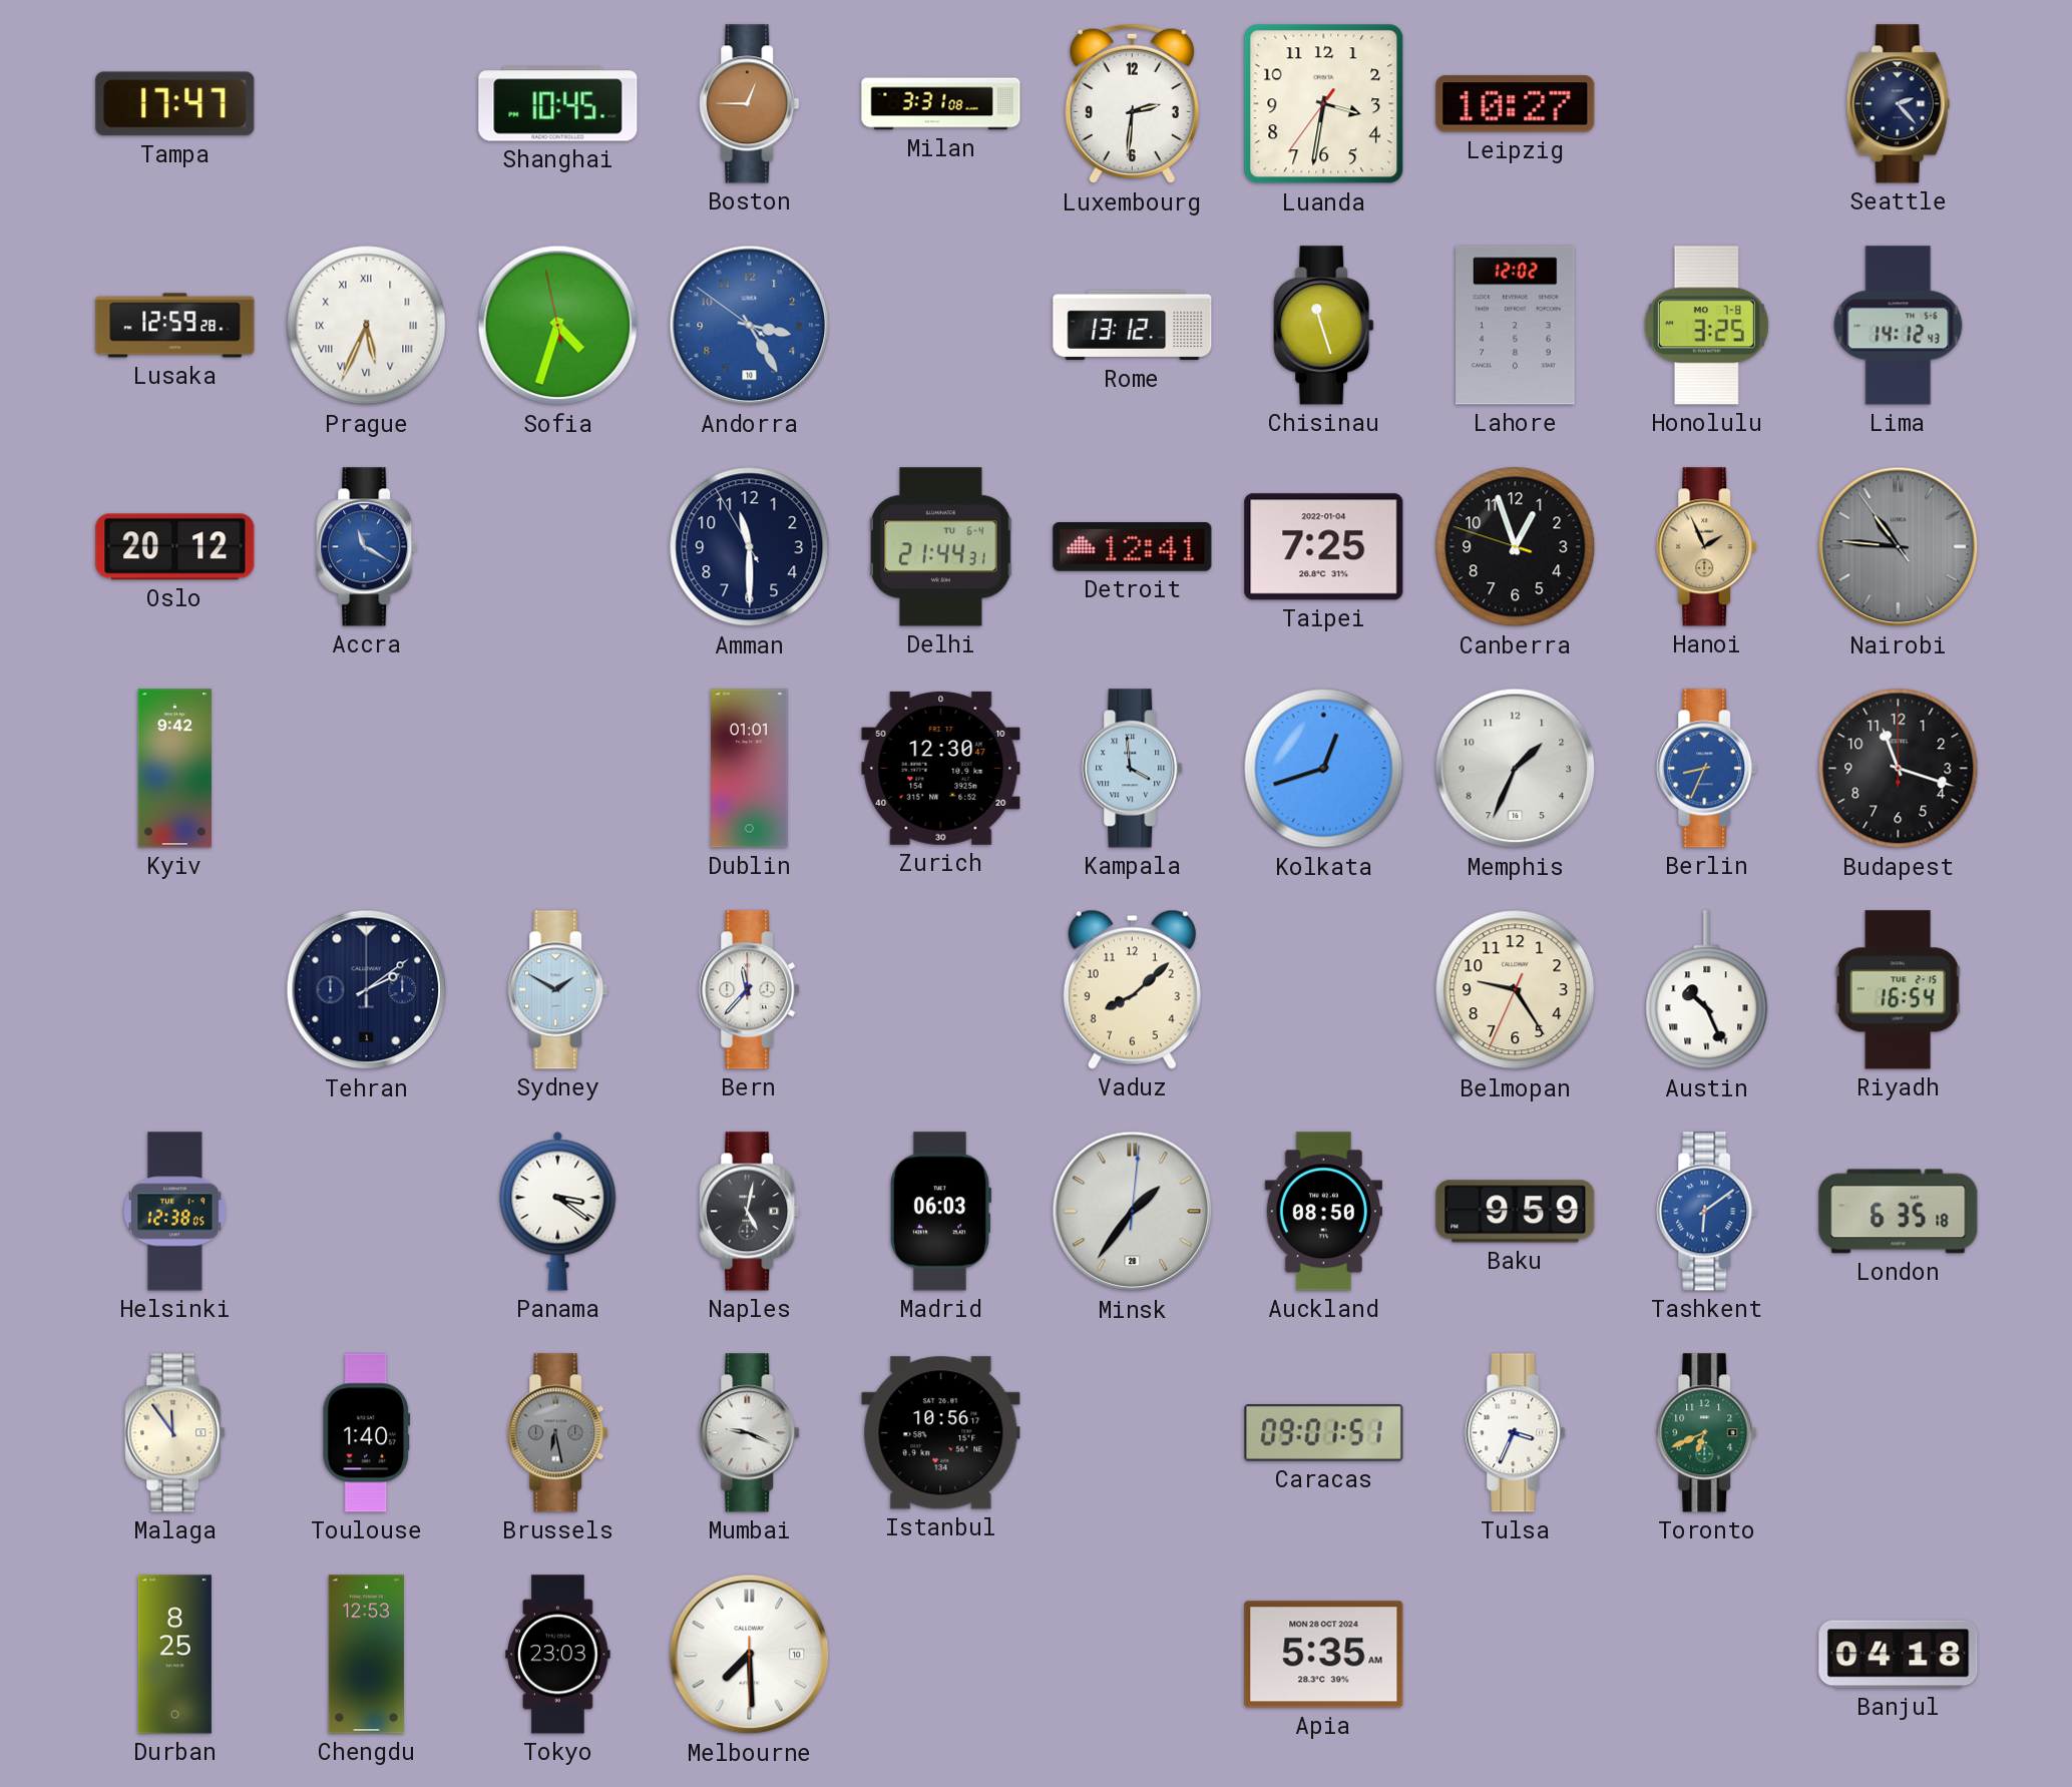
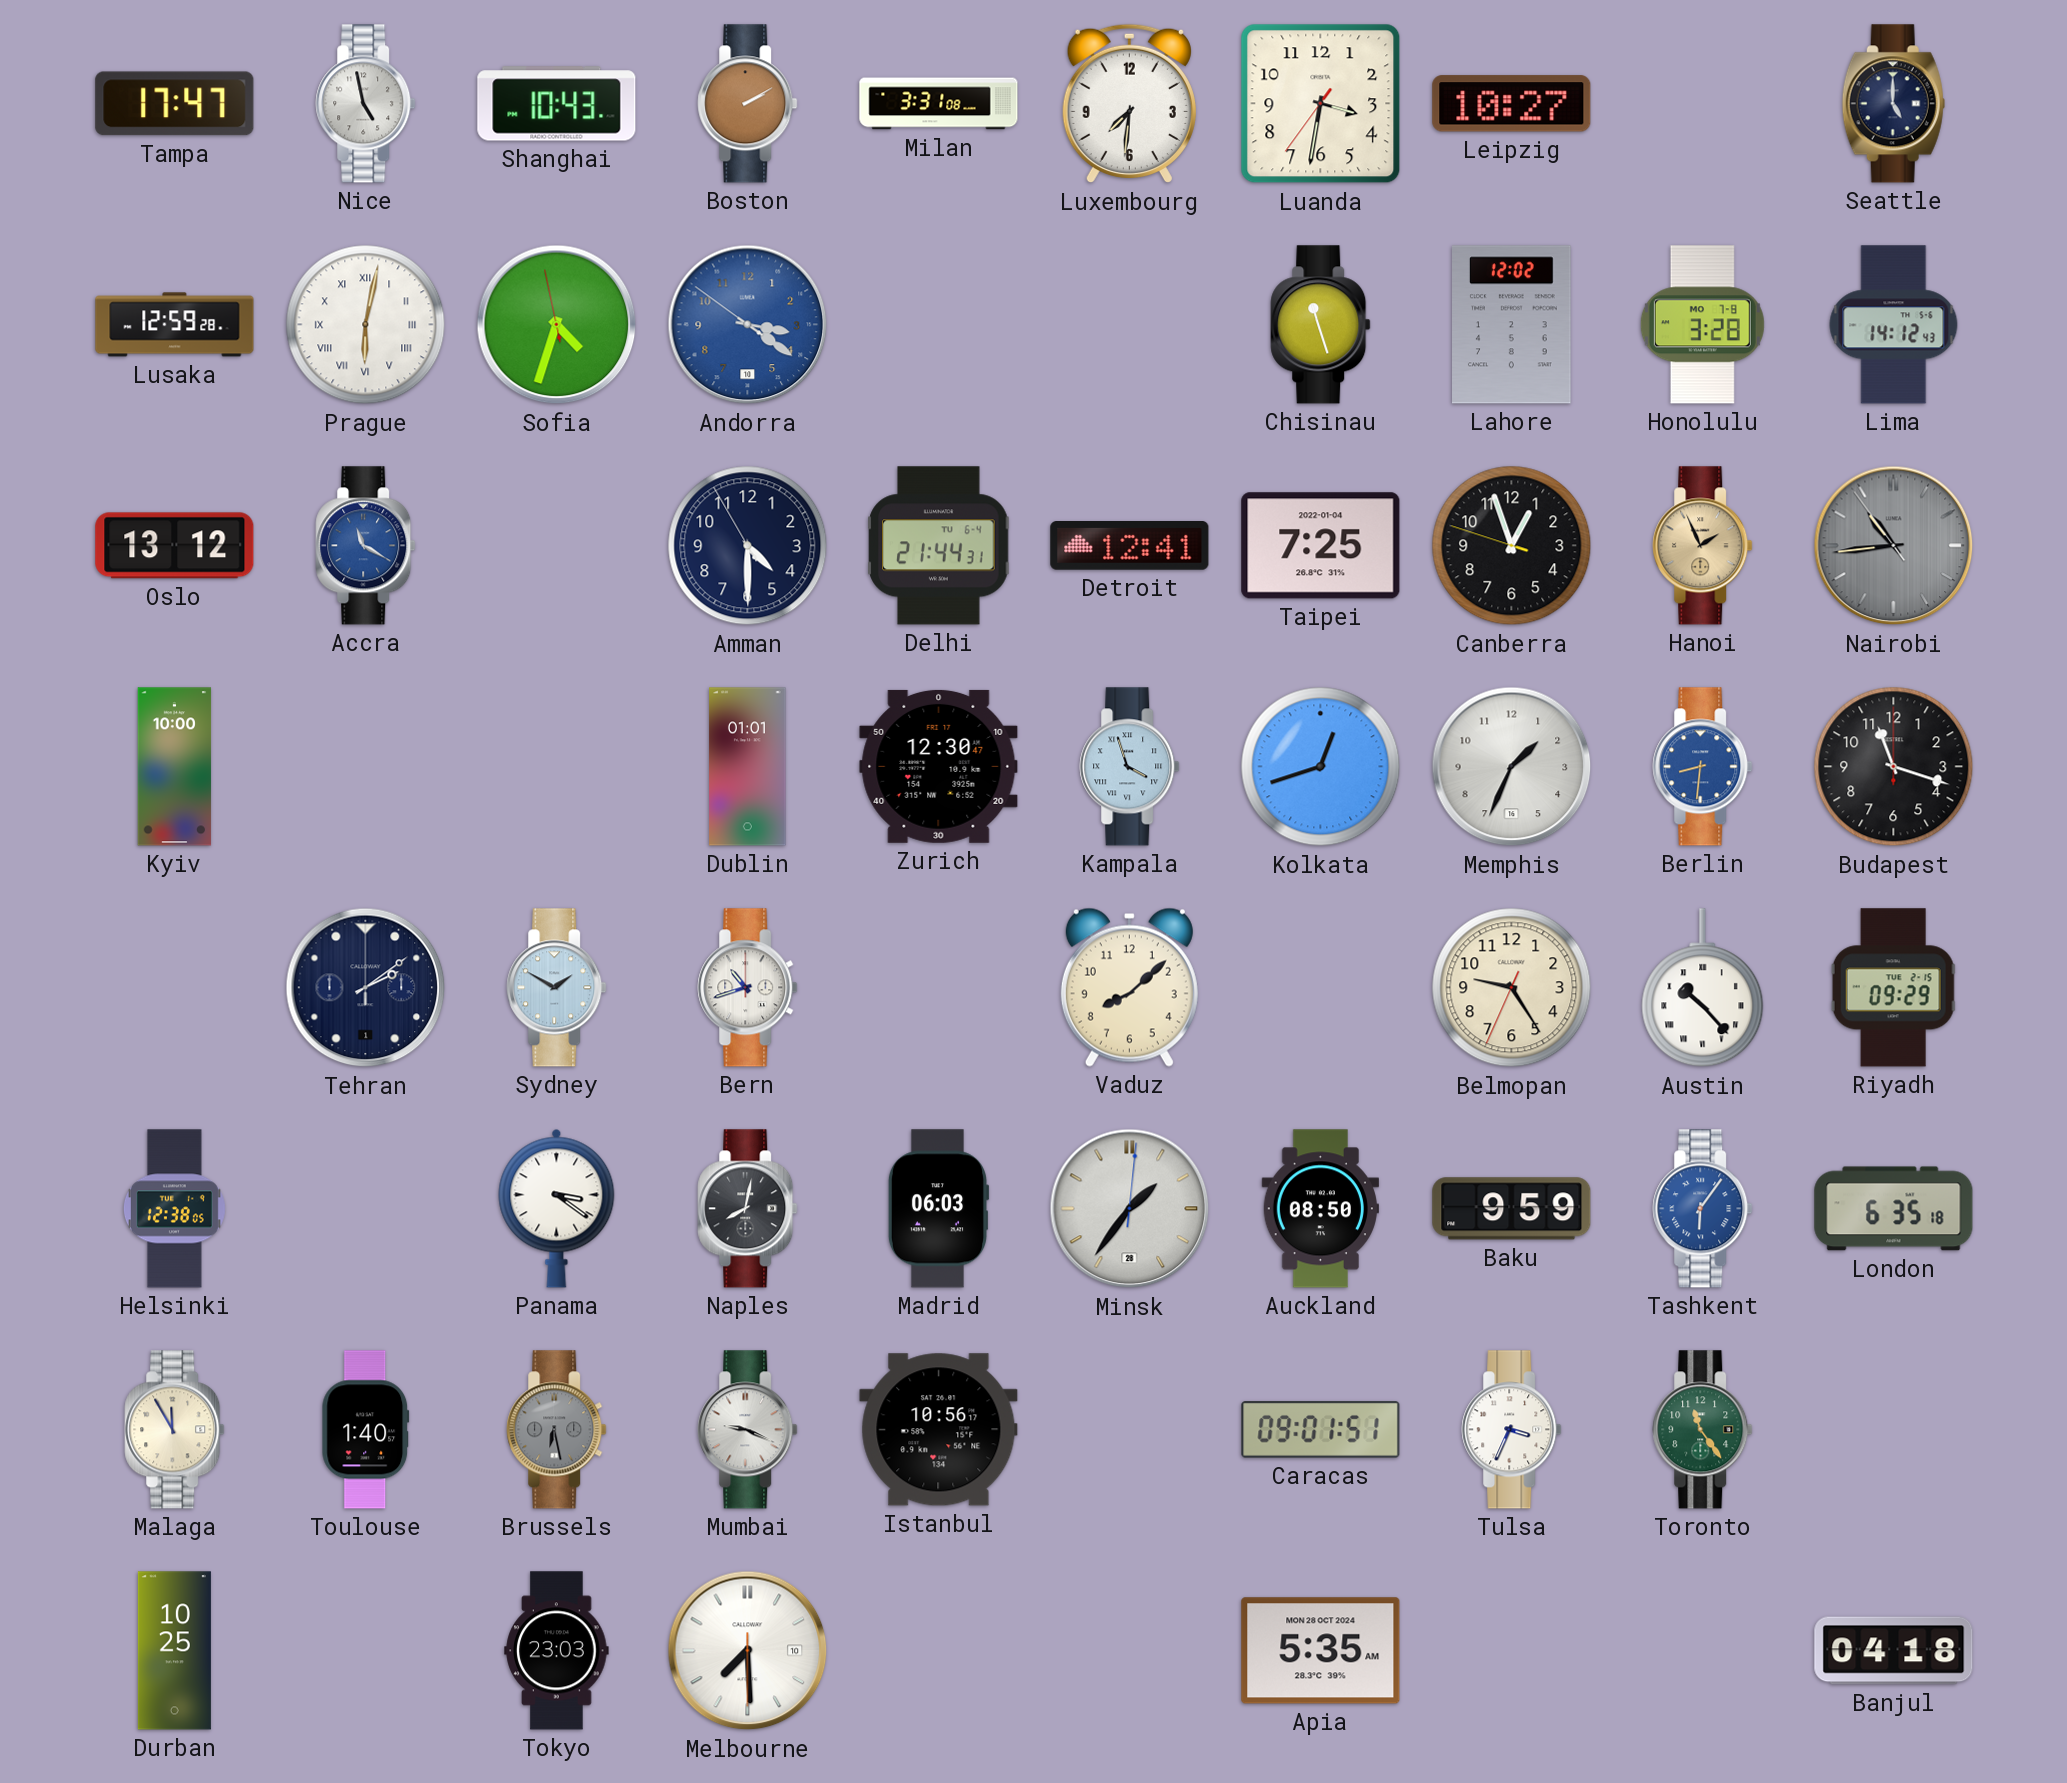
Nice: none -> 4:58 (366, 104)
Shanghai: 10:45 -> 10:43 (557, 104)
Boston: 12:45 -> 2:10 (748, 104)
Luxembourg: 2:31 -> 7:31 (1129, 104)
Seattle: 2:23 -> 5:00 (1893, 104)
Prague: 5:34 -> 6:02 (366, 325)
Andorra: 3:24 -> 3:20 (748, 325)
Rome: 13:12 -> none (1133, 326)
Honolulu: 3:25 -> 3:28 (1702, 325)
Oslo: 20:12 -> 13:12 (175, 546)
Amman: 11:29 -> 4:29 (748, 546)
Nairobi: 10:45 -> 10:43 (1894, 546)
Kyiv: 9:42 -> 10:00 (175, 767)
Kampala: 3:59 -> 3:57 (1130, 767)
Berlin: 8:34 -> 8:31 (1703, 767)
Bern: 11:37 -> 10:42 (748, 988)
Austin: 10:26 -> 10:23 (1703, 988)
Riyadh: 16:54 -> 09:29 (1894, 988)
Naples: 5:02 -> 8:02 (748, 1209)
Tashkent: 6:09 -> 6:06 (1703, 1209)
Malaga: 11:54 -> 11:55 (175, 1430)
Toronto: 6:41 -> 11:24 (1703, 1430)
Durban: 8:25 -> 10:25 (174, 1651)
Chengdu: 12:53 -> none (366, 1655)
